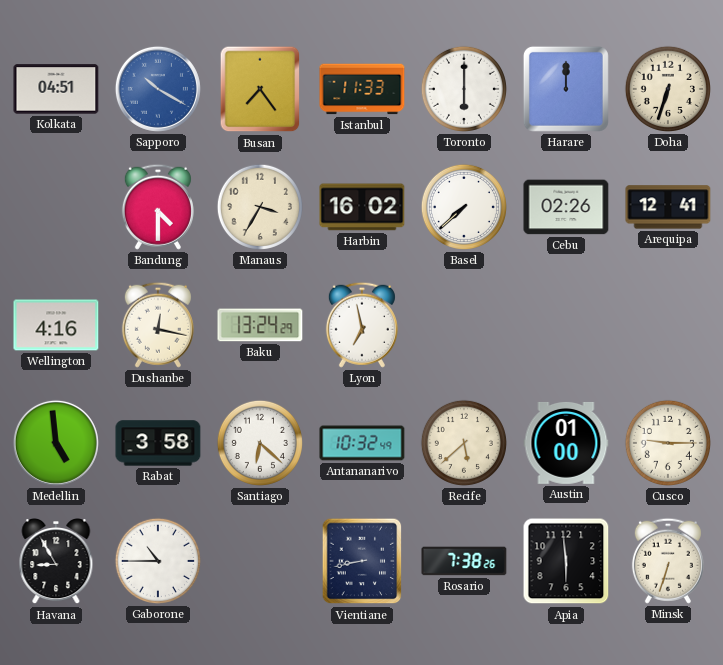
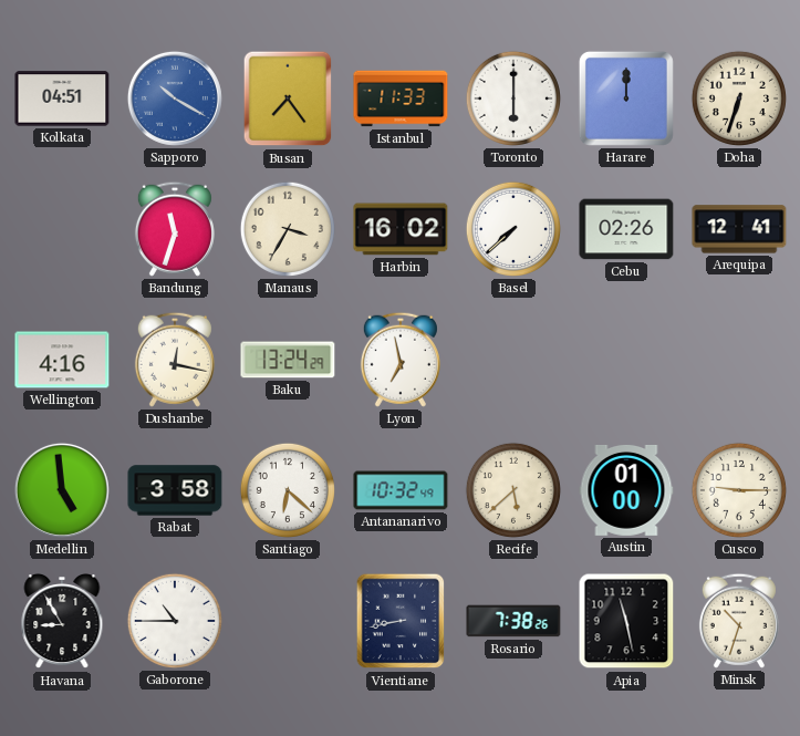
Bandung: 4:30 -> 11:33 (175, 229)
Apia: 5:59 -> 11:28 (626, 621)
Minsk: 6:33 -> 10:33 (739, 621)
